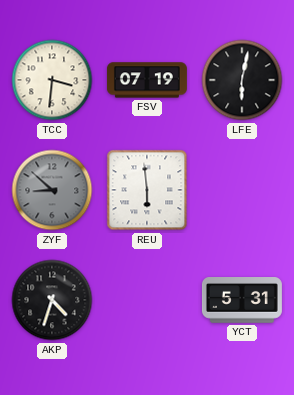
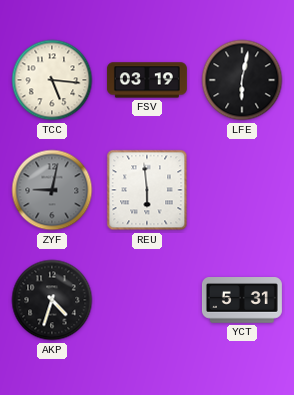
TCC: 3:31 -> 5:16 (52, 80)
FSV: 07:19 -> 03:19 (147, 80)
ZYF: 8:52 -> 9:02 (52, 190)
